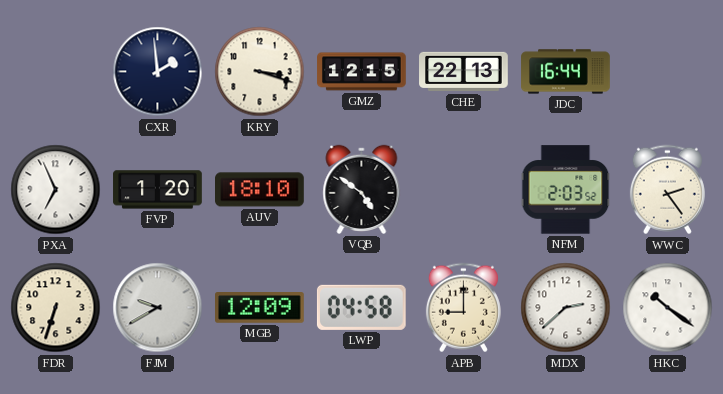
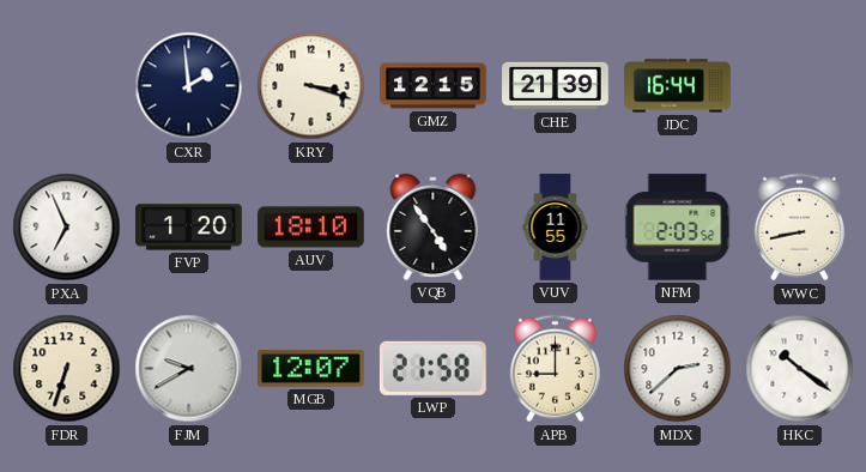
CHE: 22:13 -> 21:39 (556, 86)
VQB: 4:51 -> 4:54 (434, 226)
VUV: none -> 11:55 (556, 228)
WWC: 2:24 -> 8:43 (799, 228)
MGB: 12:09 -> 12:07 (311, 369)
LWP: 04:58 -> 21:58 (432, 368)
